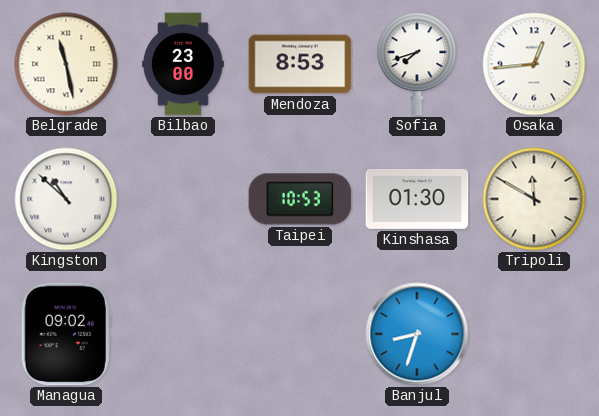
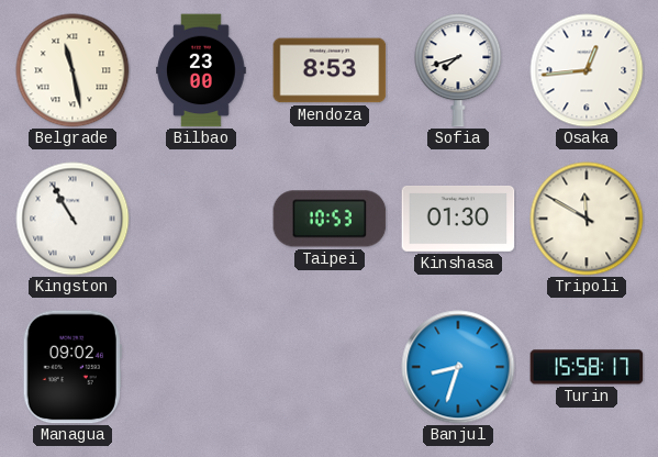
Kingston: 10:52 -> 10:55 (73, 219)
Turin: none -> 15:58 (587, 367)
